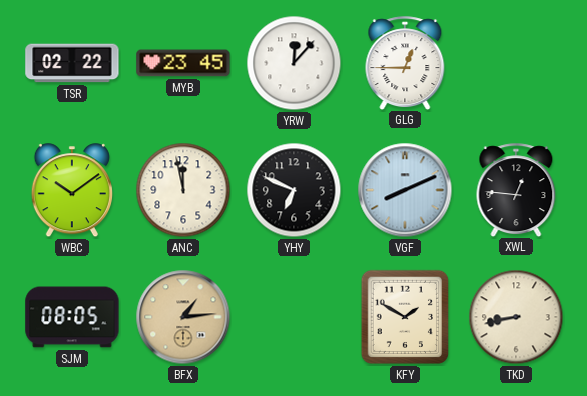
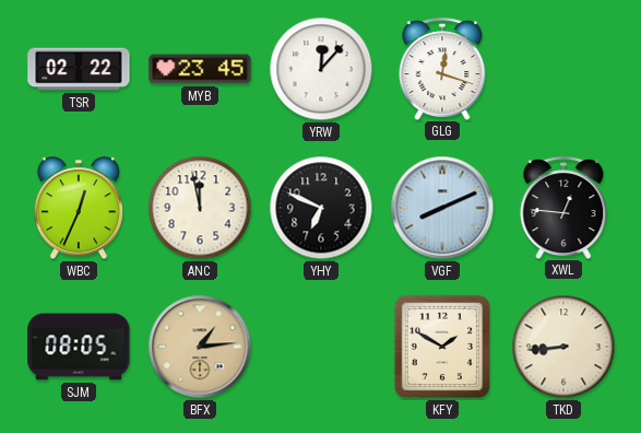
GLG: 12:45 -> 12:18 (442, 69)
WBC: 10:09 -> 12:34 (79, 209)
TKD: 8:43 -> 8:44 (563, 347)
